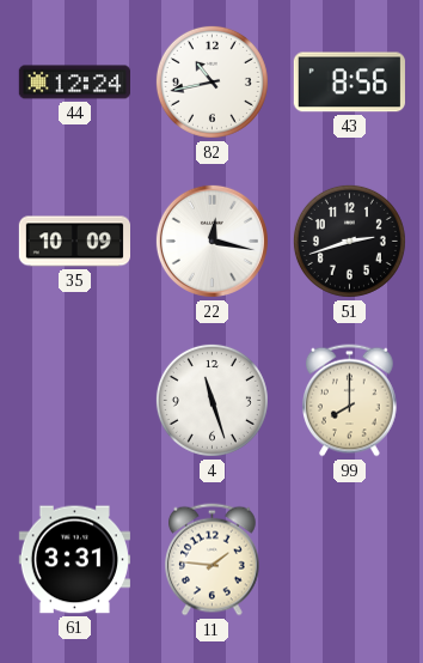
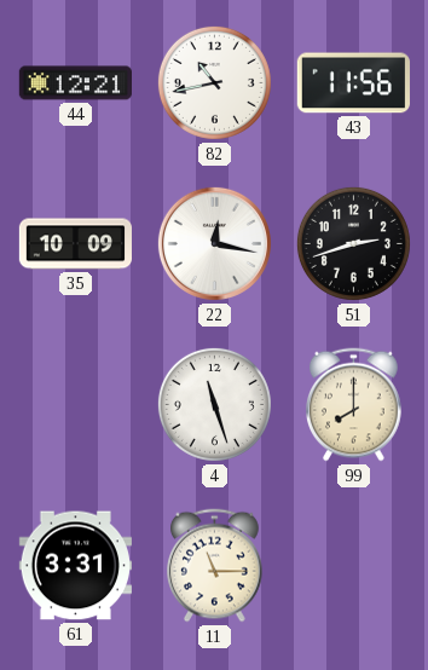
44: 12:24 -> 12:21 (75, 83)
43: 8:56 -> 11:56 (353, 83)
11: 1:46 -> 11:15 (215, 566)
